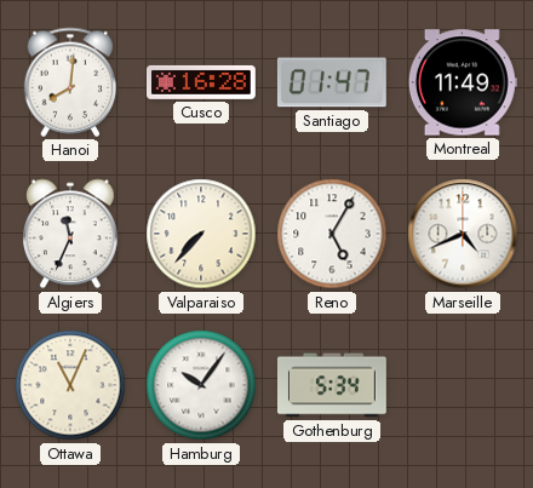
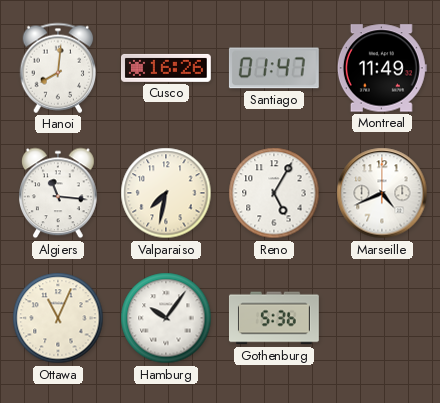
Cusco: 16:28 -> 16:26 (166, 68)
Algiers: 11:34 -> 11:16 (59, 193)
Valparaiso: 7:37 -> 7:32 (166, 193)
Gothenburg: 5:34 -> 5:36 (274, 318)
